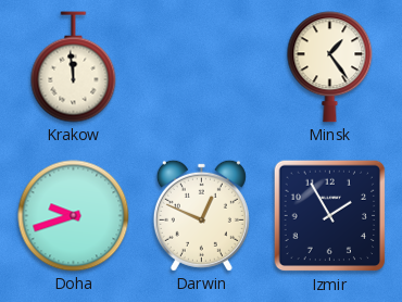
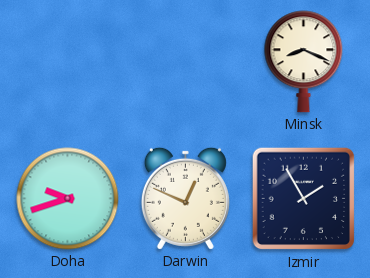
Krakow: 11:59 -> none (74, 67)
Minsk: 1:24 -> 8:19 (304, 62)
